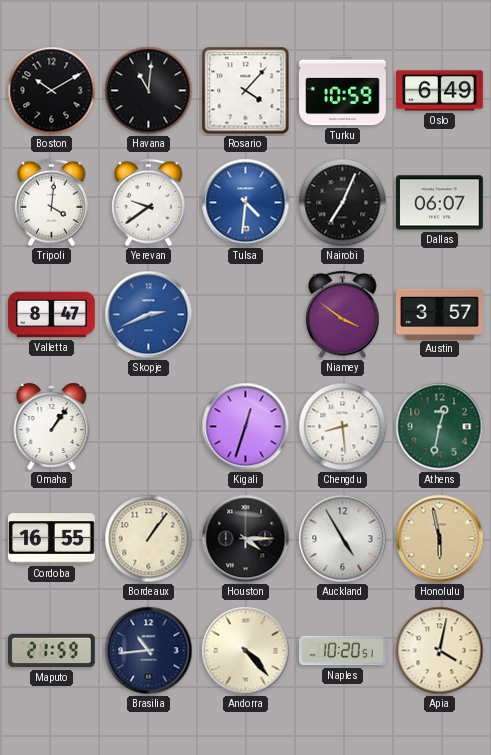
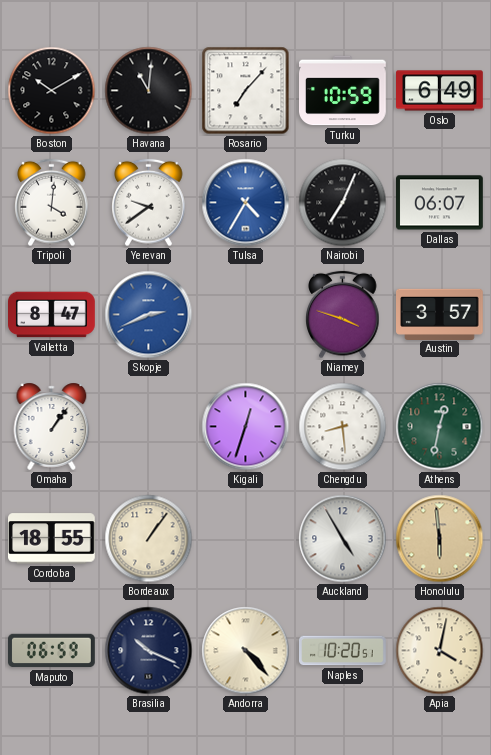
Rosario: 4:07 -> 7:07 (246, 91)
Tulsa: 4:31 -> 4:35 (246, 203)
Niamey: 3:51 -> 3:48 (343, 315)
Cordoba: 16:55 -> 18:55 (52, 539)
Houston: 4:15 -> none (246, 539)
Honolulu: 5:58 -> 5:59 (440, 539)
Maputo: 21:59 -> 06:59 (52, 651)
Brasilia: 10:44 -> 10:19 (149, 651)
